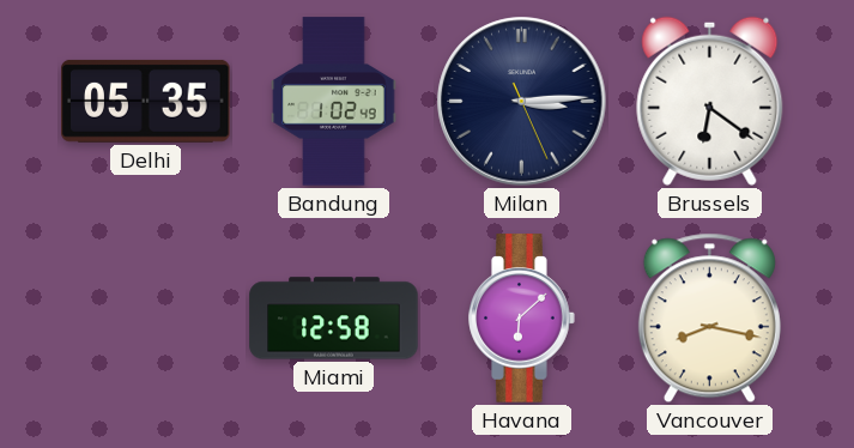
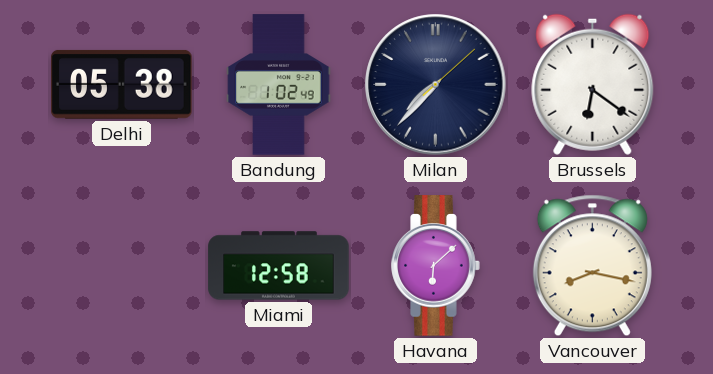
Delhi: 05:35 -> 05:38 (122, 84)
Milan: 3:14 -> 7:37 (436, 85)
